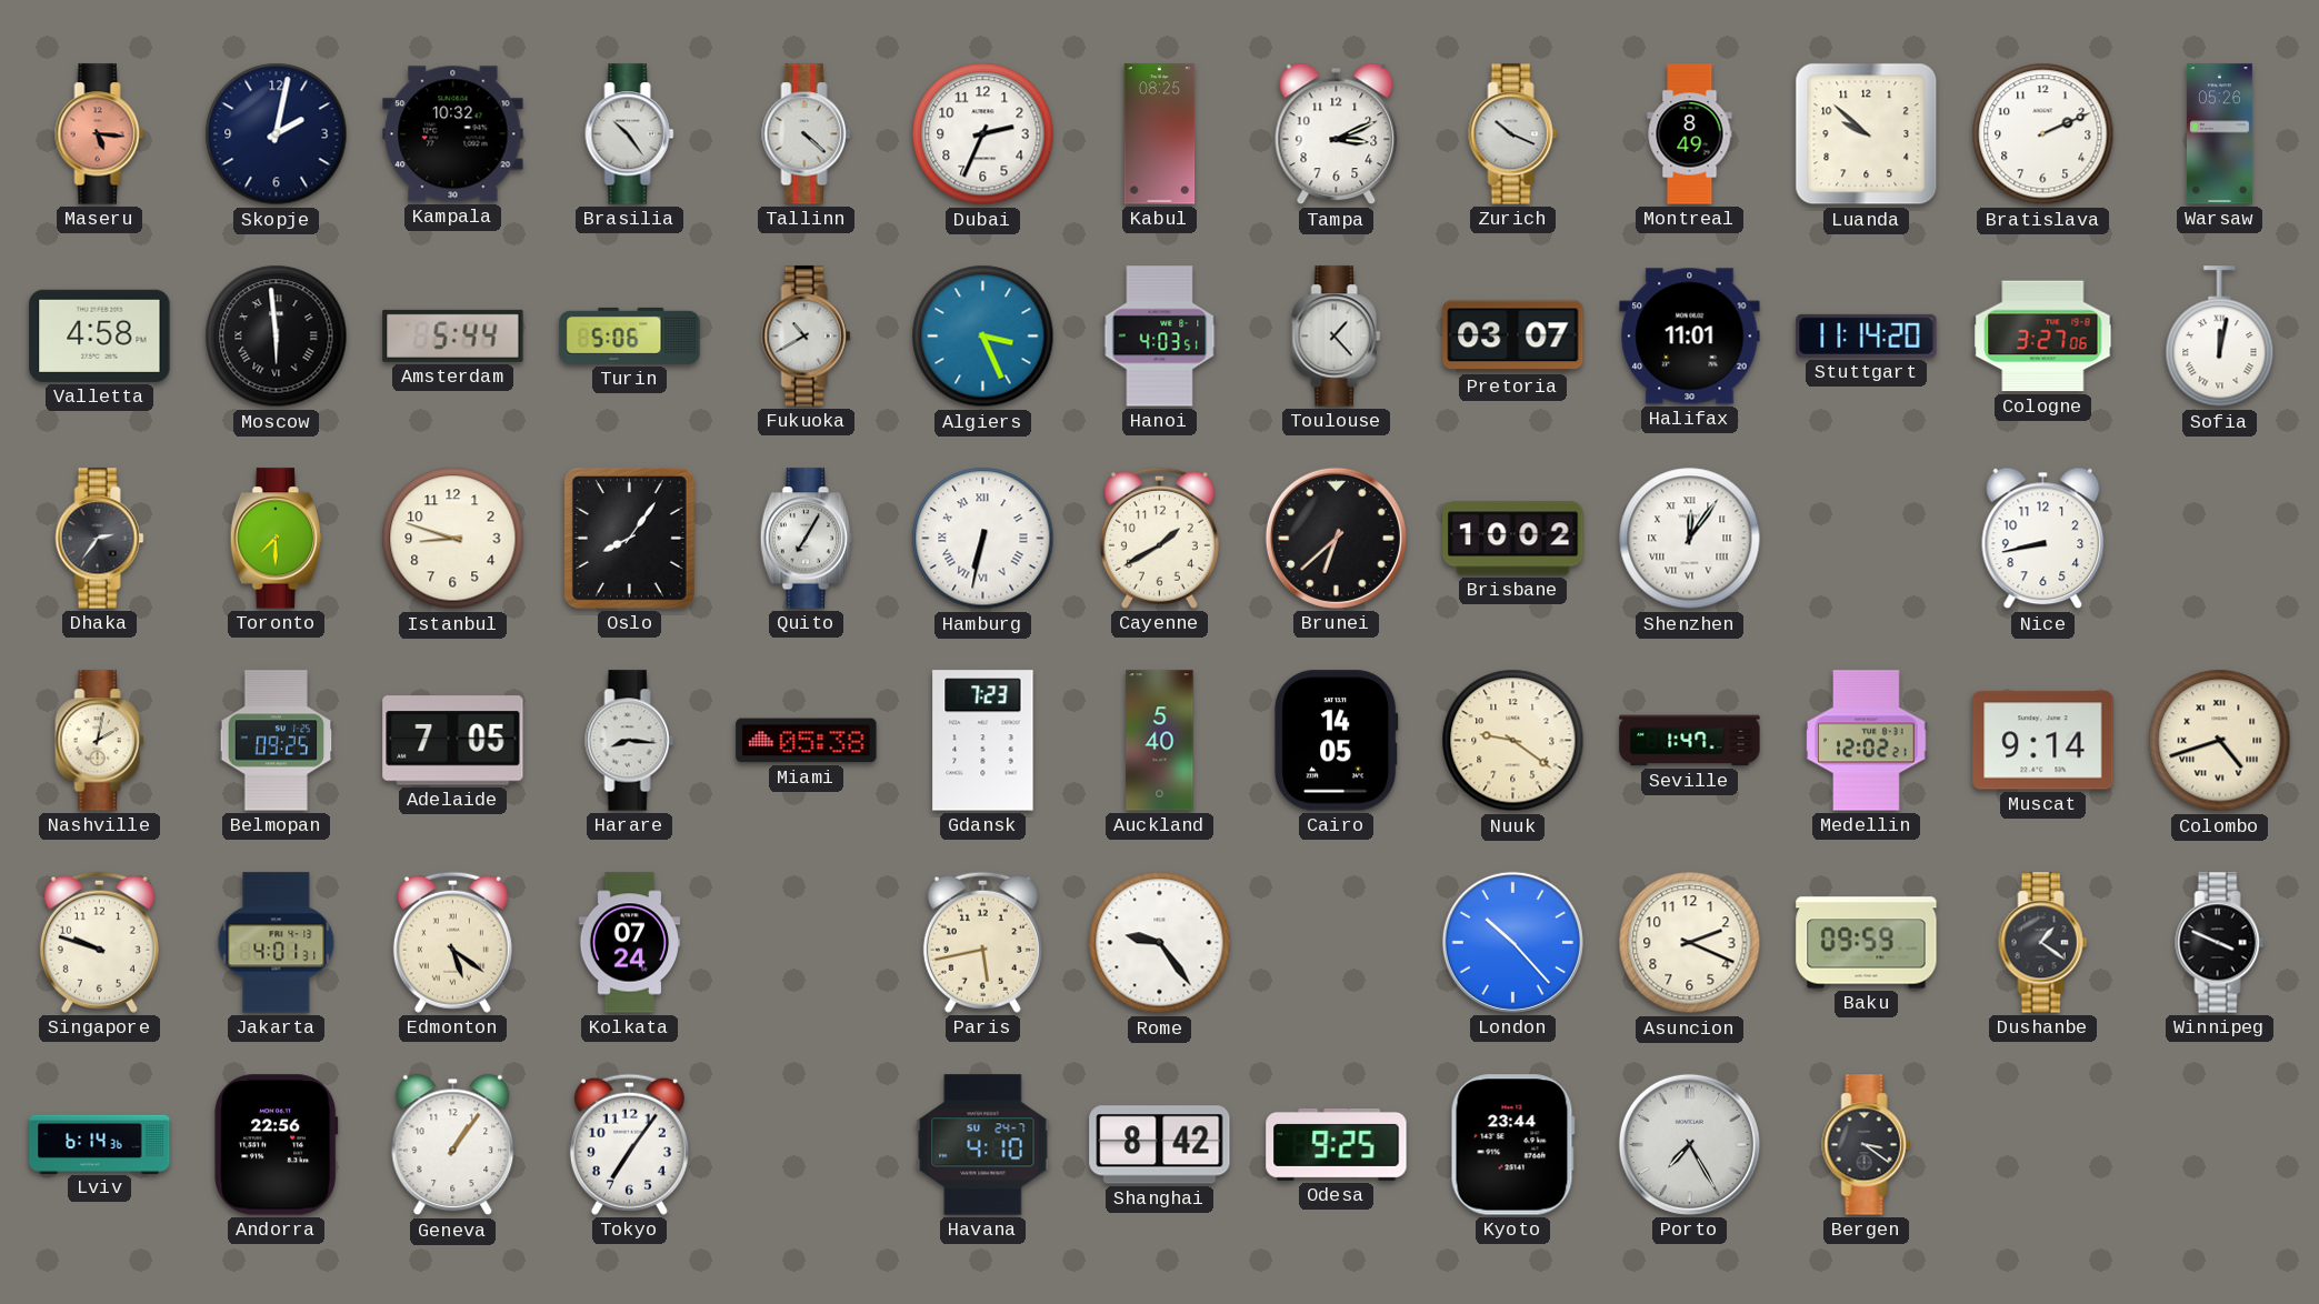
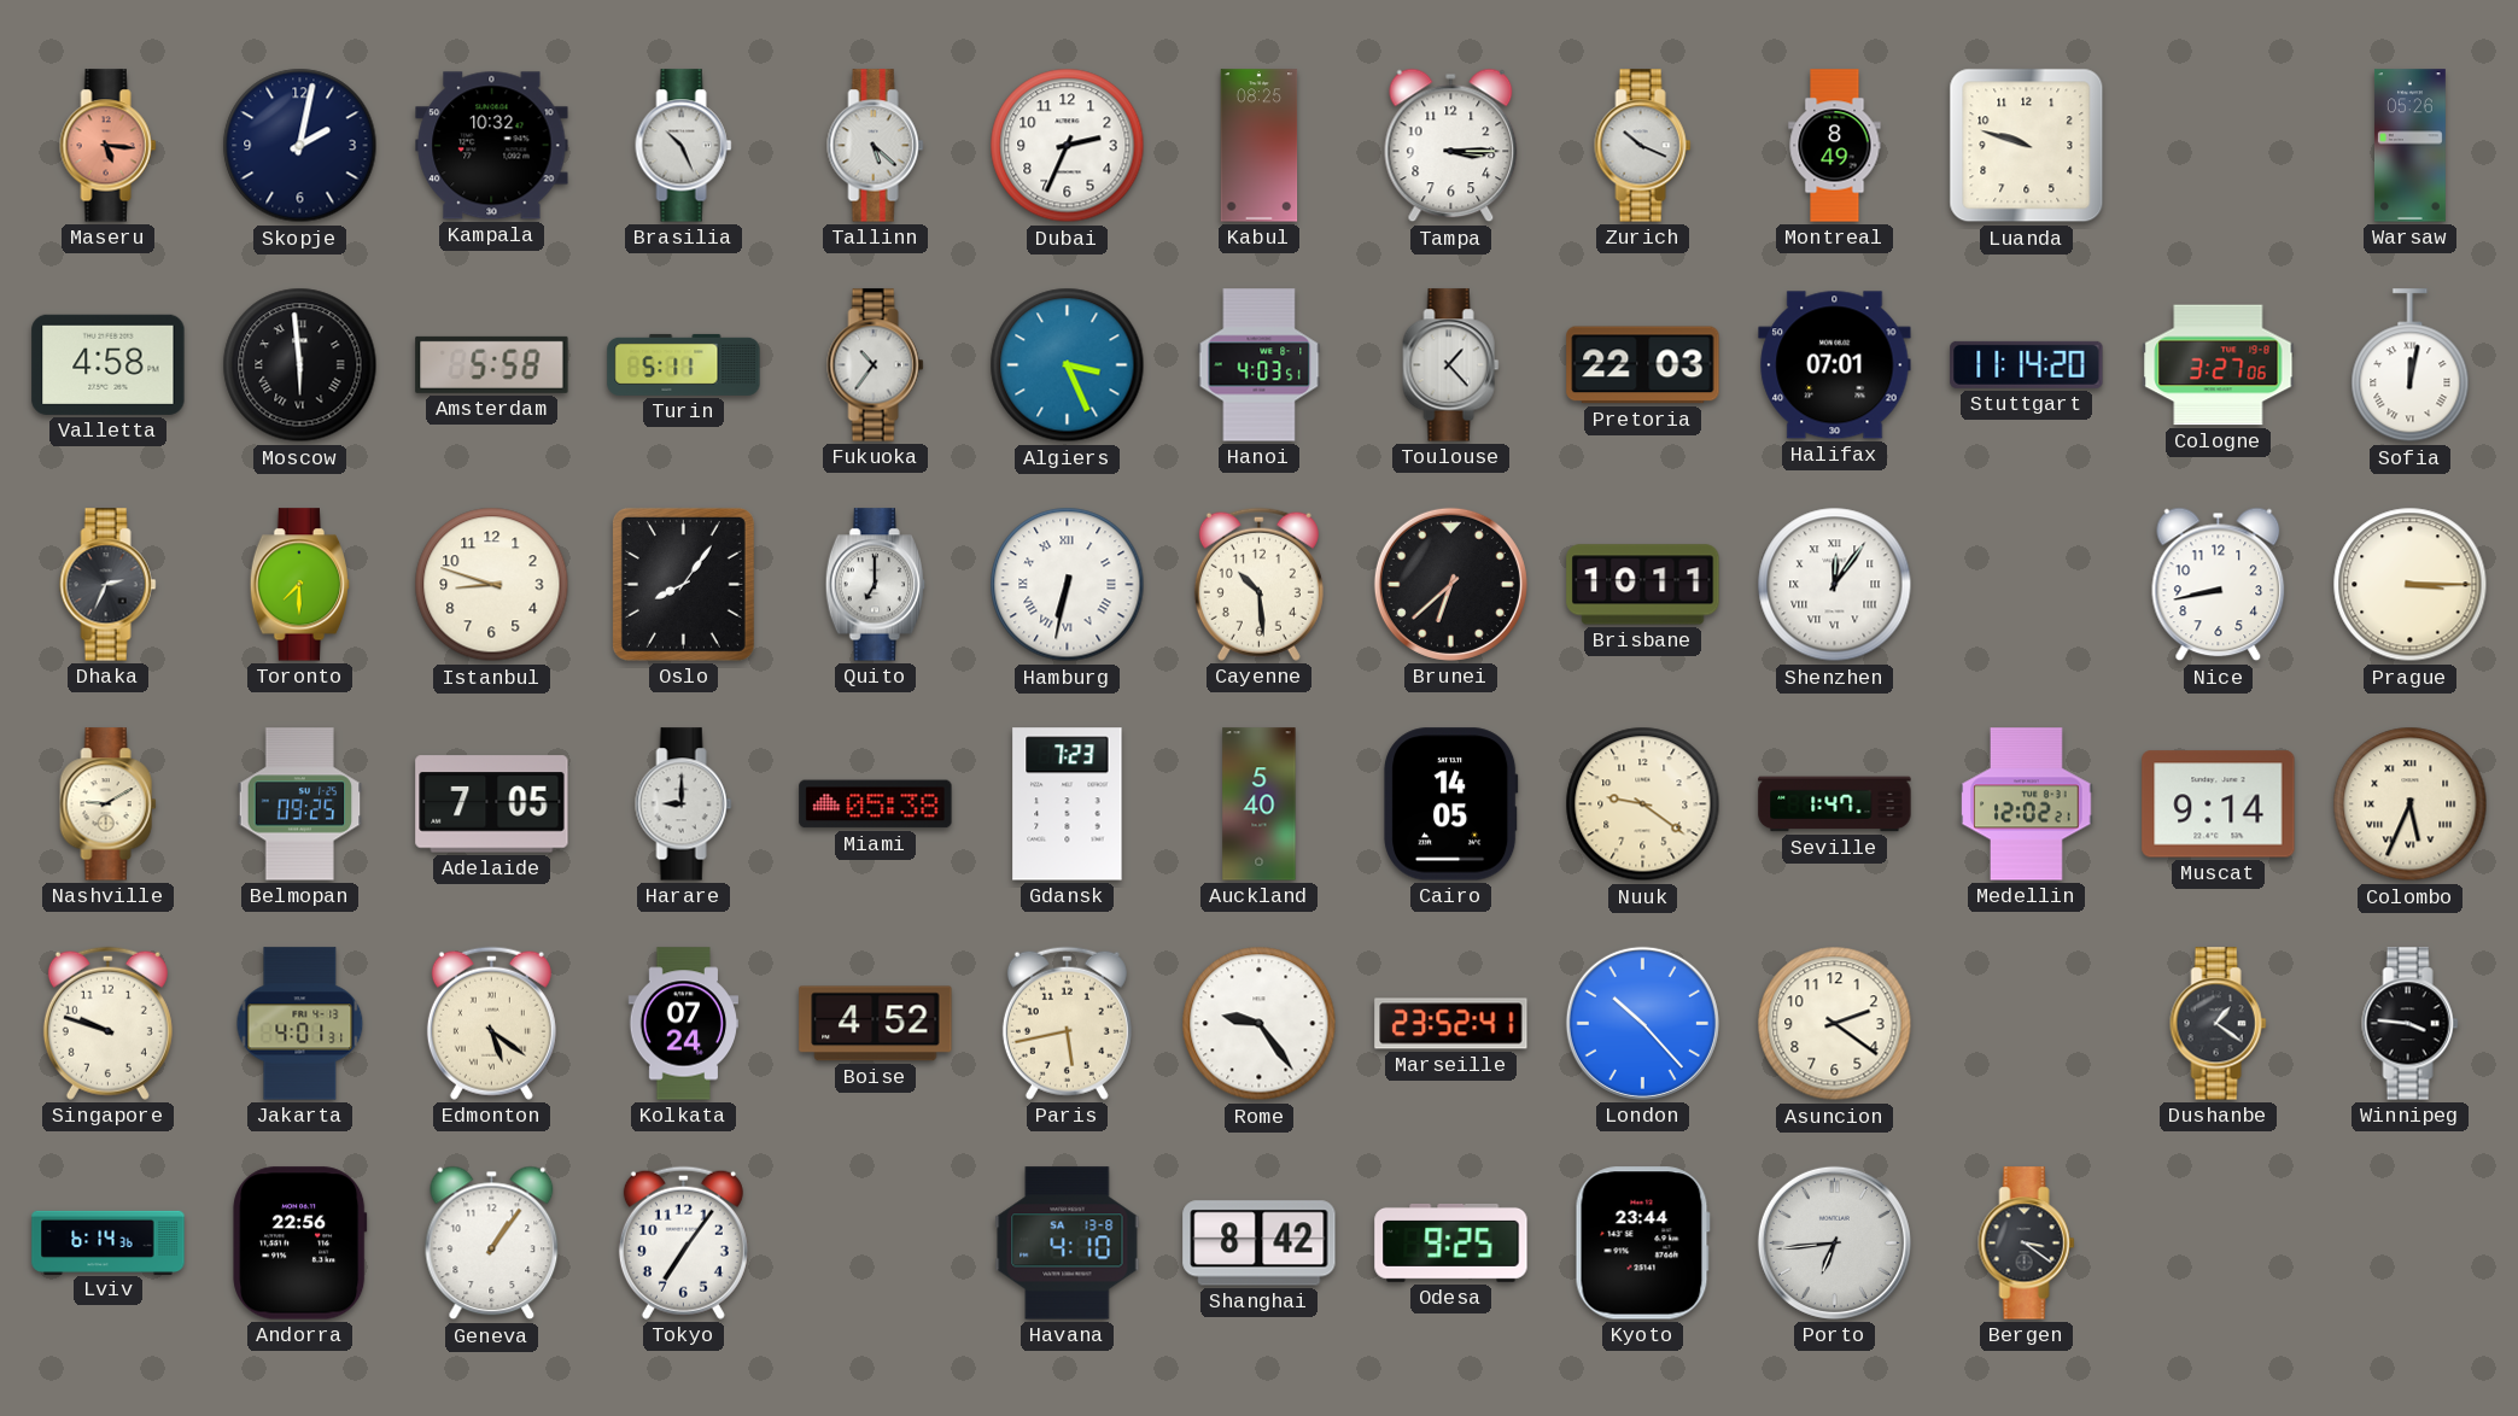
Brasilia: 10:24 -> 10:26 (684, 146)
Tallinn: 4:22 -> 5:22 (876, 146)
Tampa: 3:11 -> 3:15 (1451, 146)
Luanda: 9:52 -> 9:48 (2027, 146)
Bratislava: 2:11 -> none (2043, 134)
Amsterdam: 5:44 -> 5:58 (492, 364)
Turin: 5:06 -> 5:11 (684, 364)
Fukuoka: 10:40 -> 10:36 (876, 365)
Pretoria: 03:07 -> 22:03 (1643, 365)
Halifax: 11:01 -> 07:01 (1835, 365)
Dhaka: 2:36 -> 2:34 (109, 585)
Quito: 7:05 -> 7:00 (876, 585)
Cayenne: 1:40 -> 10:29 (1258, 584)
Brisbane: 10:02 -> 10:11 (1643, 585)
Prague: none -> 3:15 (2411, 585)
Nashville: 2:02 -> 9:10 (109, 804)
Harare: 8:16 -> 9:00 (684, 804)
Colombo: 4:42 -> 5:34 (2411, 804)
Boise: none -> 4:52 (876, 1024)
Marseille: none -> 23:52 (1451, 1024)
Asuncion: 2:19 -> 2:21 (1835, 1024)
Baku: 09:59 -> none (1867, 943)
Winnipeg: 3:49 -> 3:46 (2411, 1024)
Havana date: SU 24-7 -> SA 13-8 (1068, 1244)
Porto: 7:25 -> 6:44 (1834, 1242)
